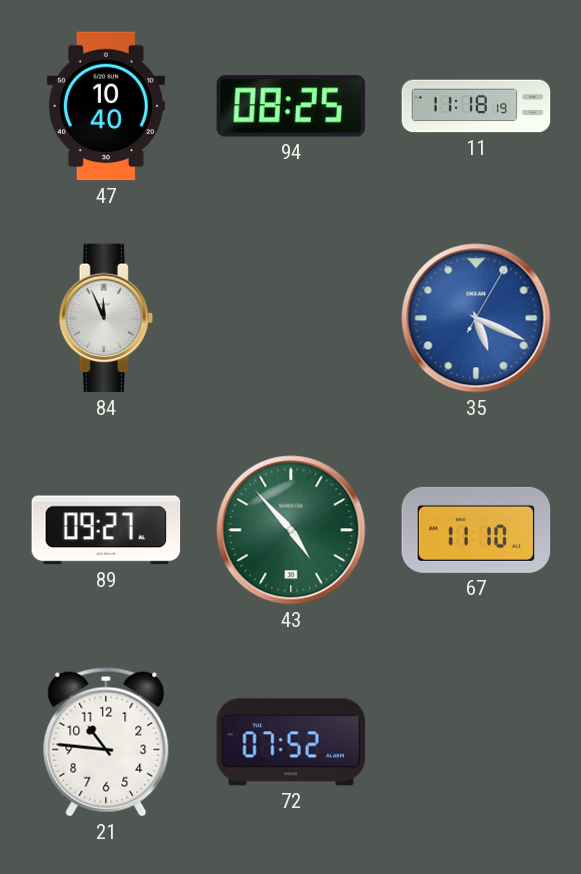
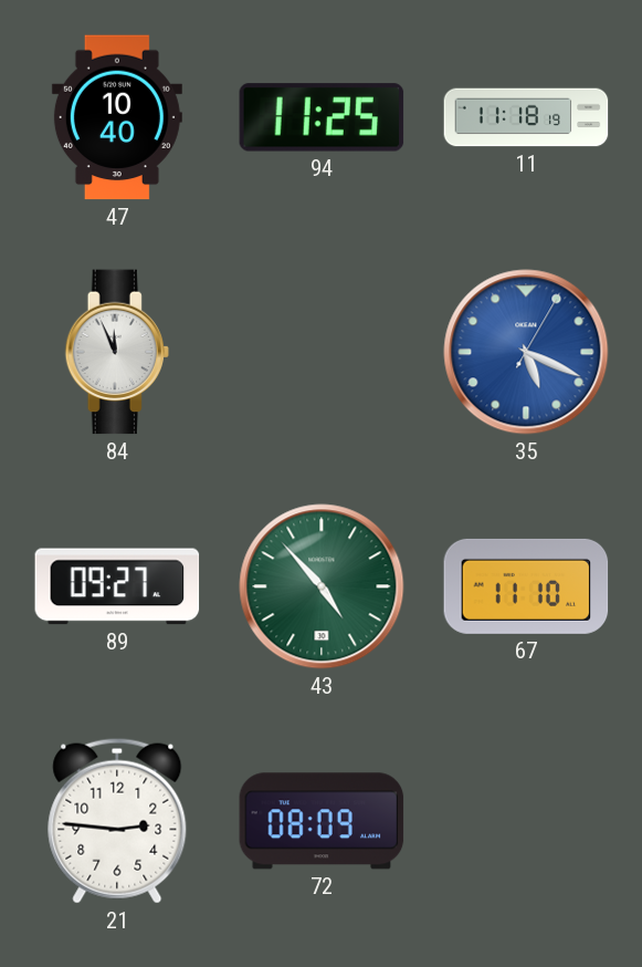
94: 08:25 -> 11:25 (322, 117)
21: 10:46 -> 2:46 (117, 821)
72: 07:52 -> 08:09 (322, 821)
